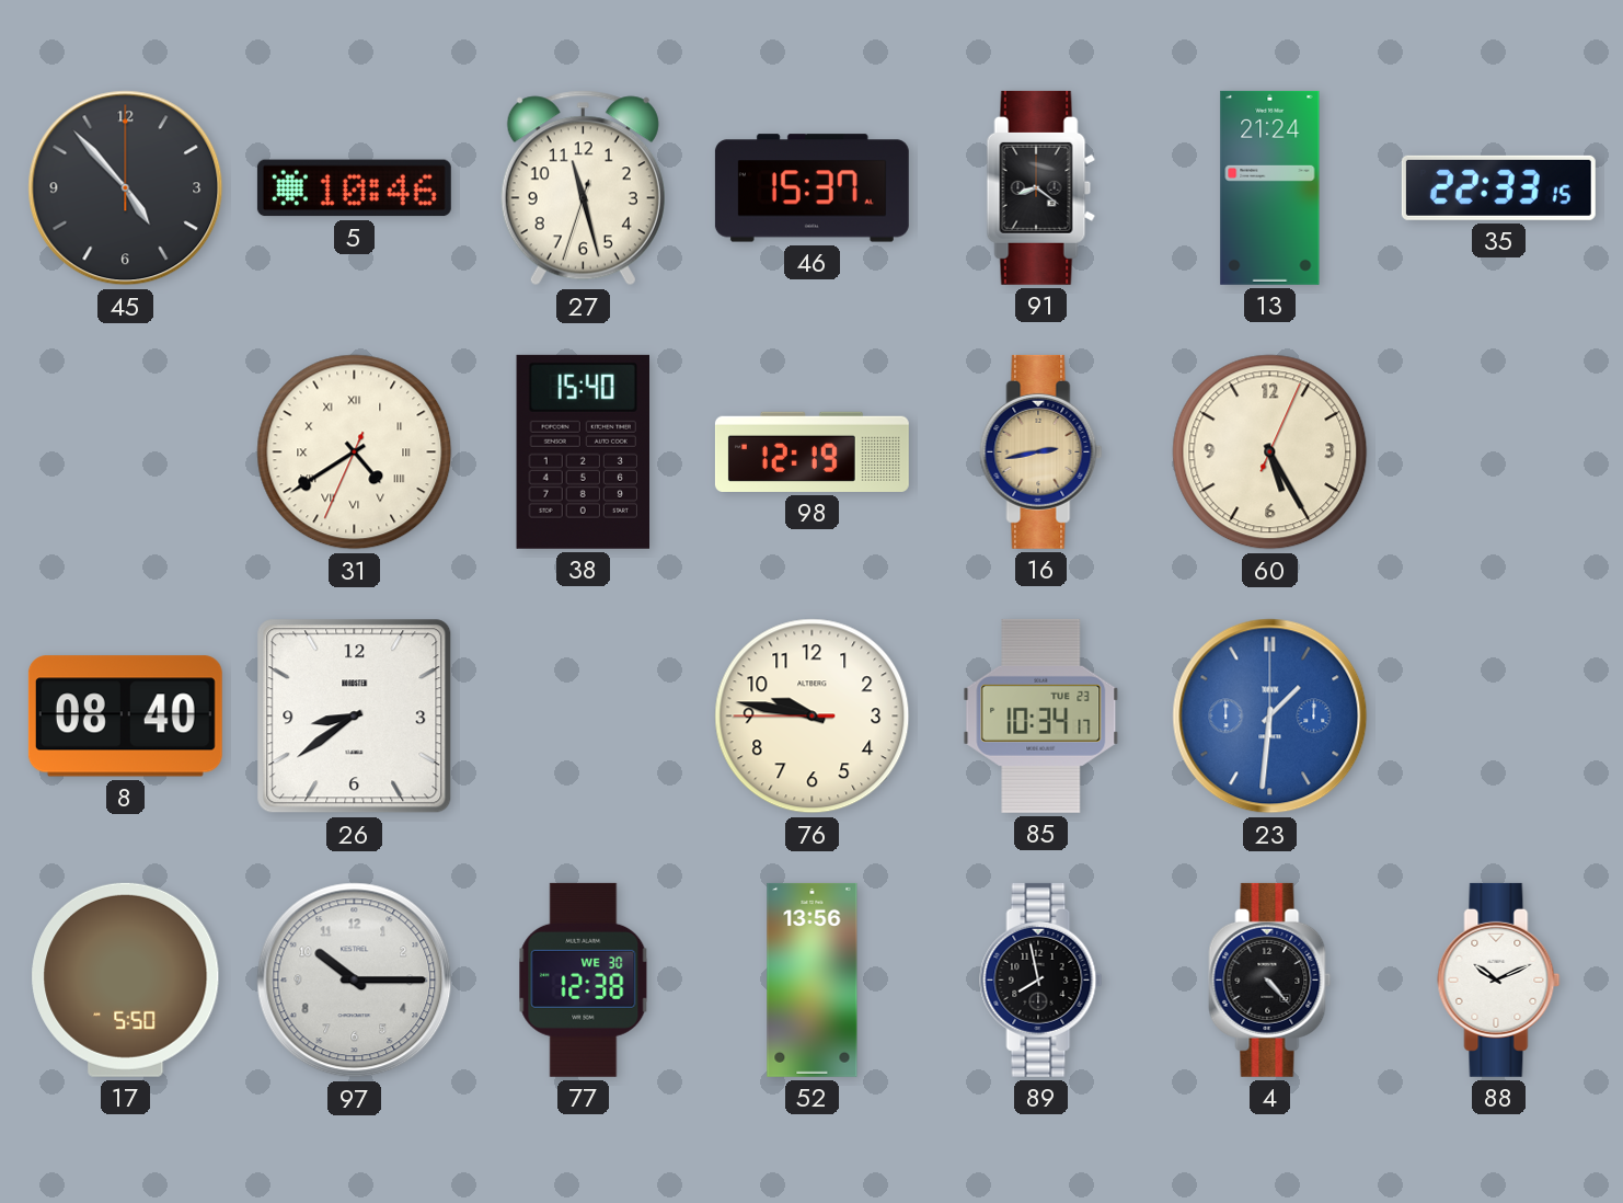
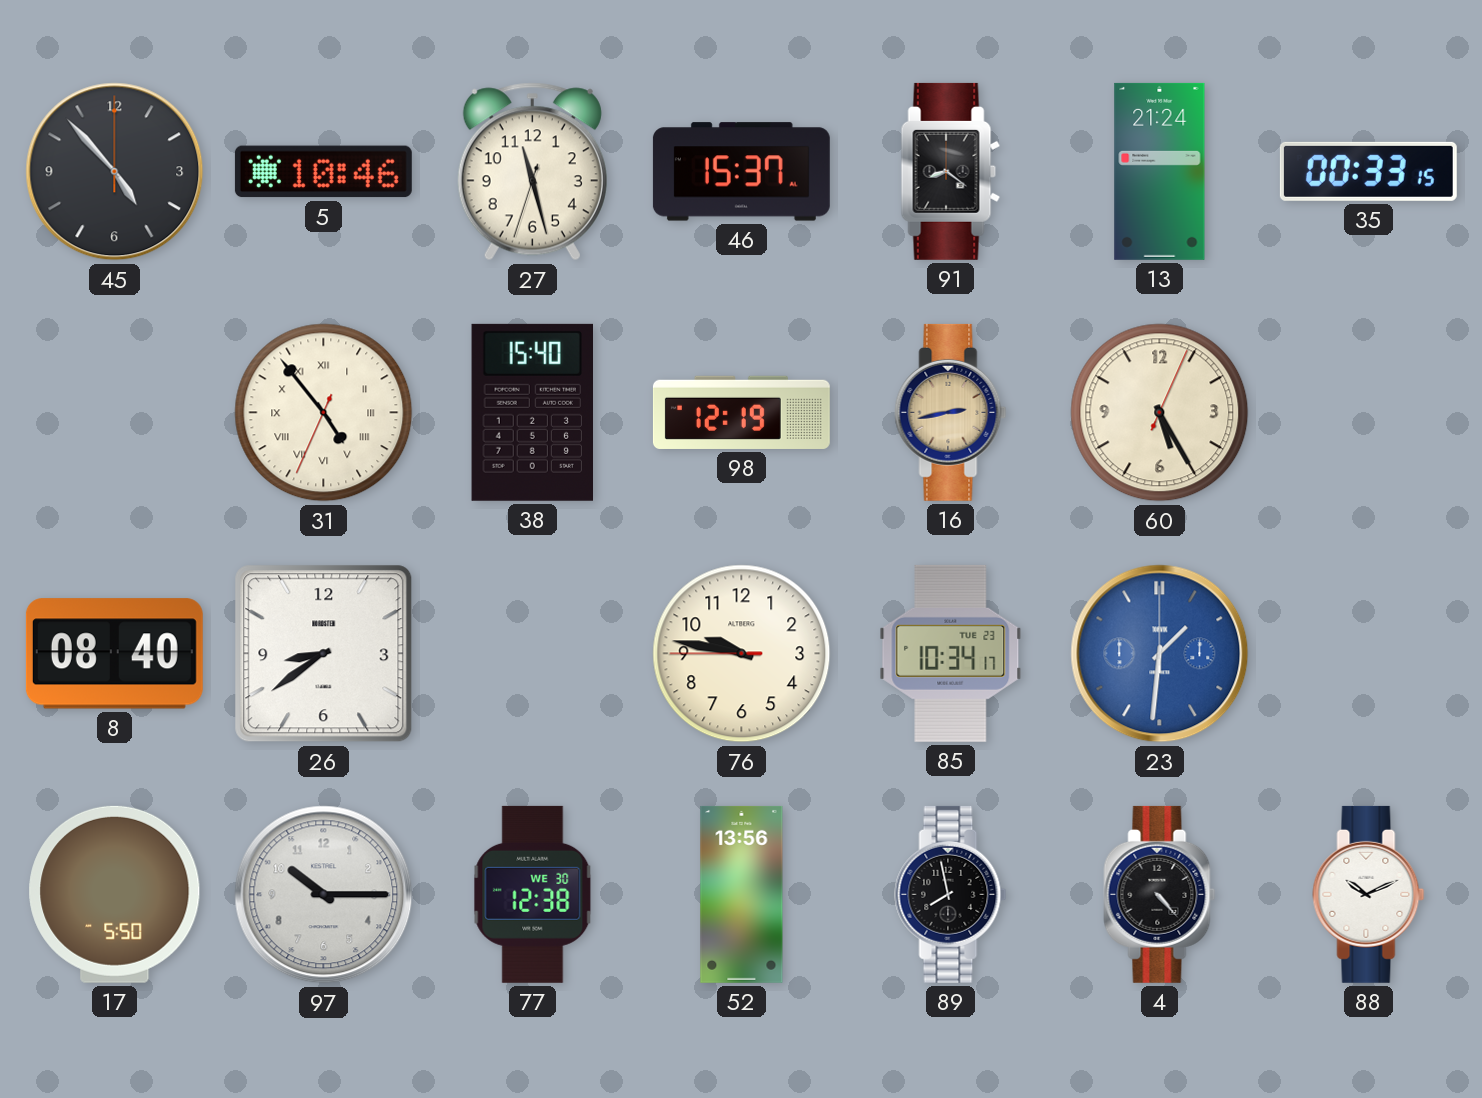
35: 22:33 -> 00:33 (1368, 171)
31: 4:39 -> 4:53 (324, 413)
